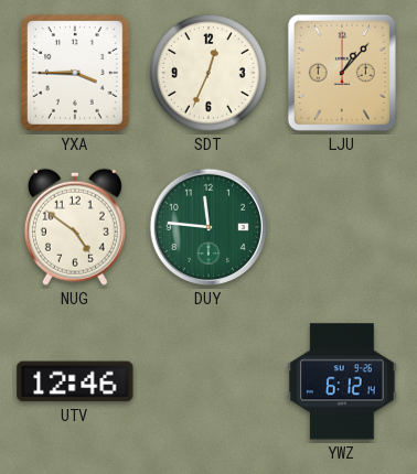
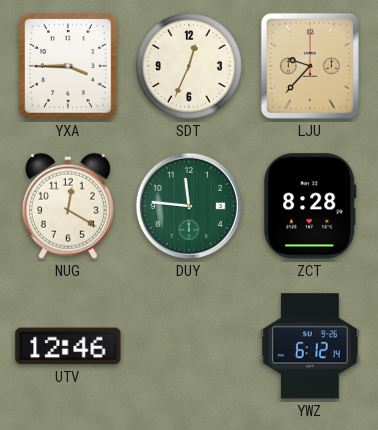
LJU: 1:07 -> 9:37 (310, 66)
NUG: 4:51 -> 12:20 (68, 206)
ZCT: none -> 8:28 (310, 206)
